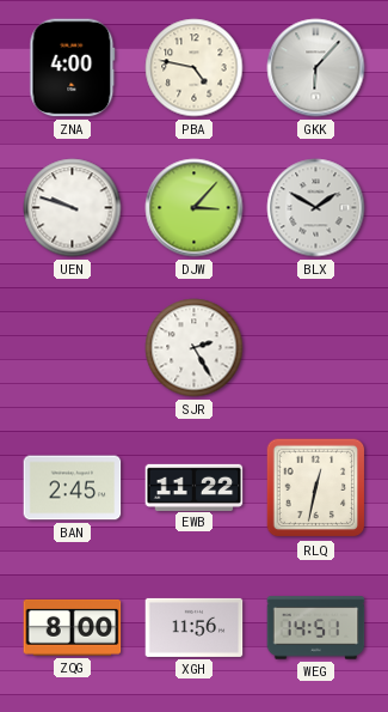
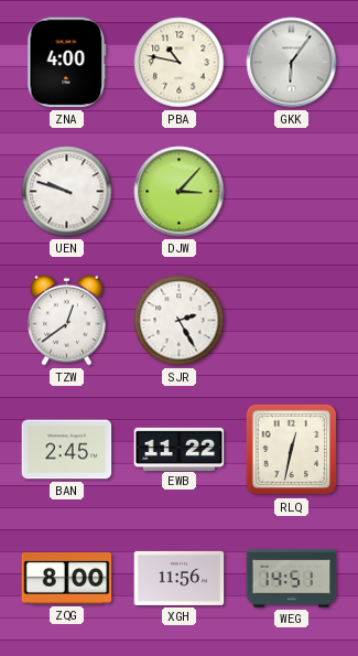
PBA: 4:47 -> 10:47 (180, 63)
GKK: 6:07 -> 6:06 (292, 63)
BLX: 1:50 -> none (316, 208)
TZW: none -> 12:39 (67, 320)
